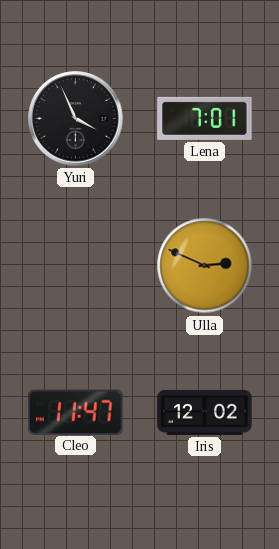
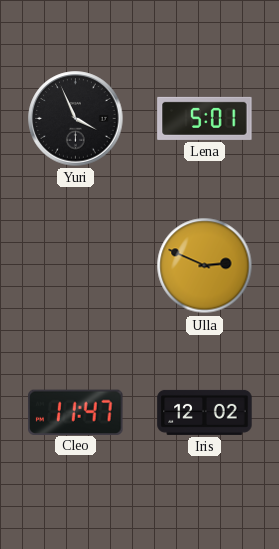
Lena: 7:01 -> 5:01 (205, 118)
